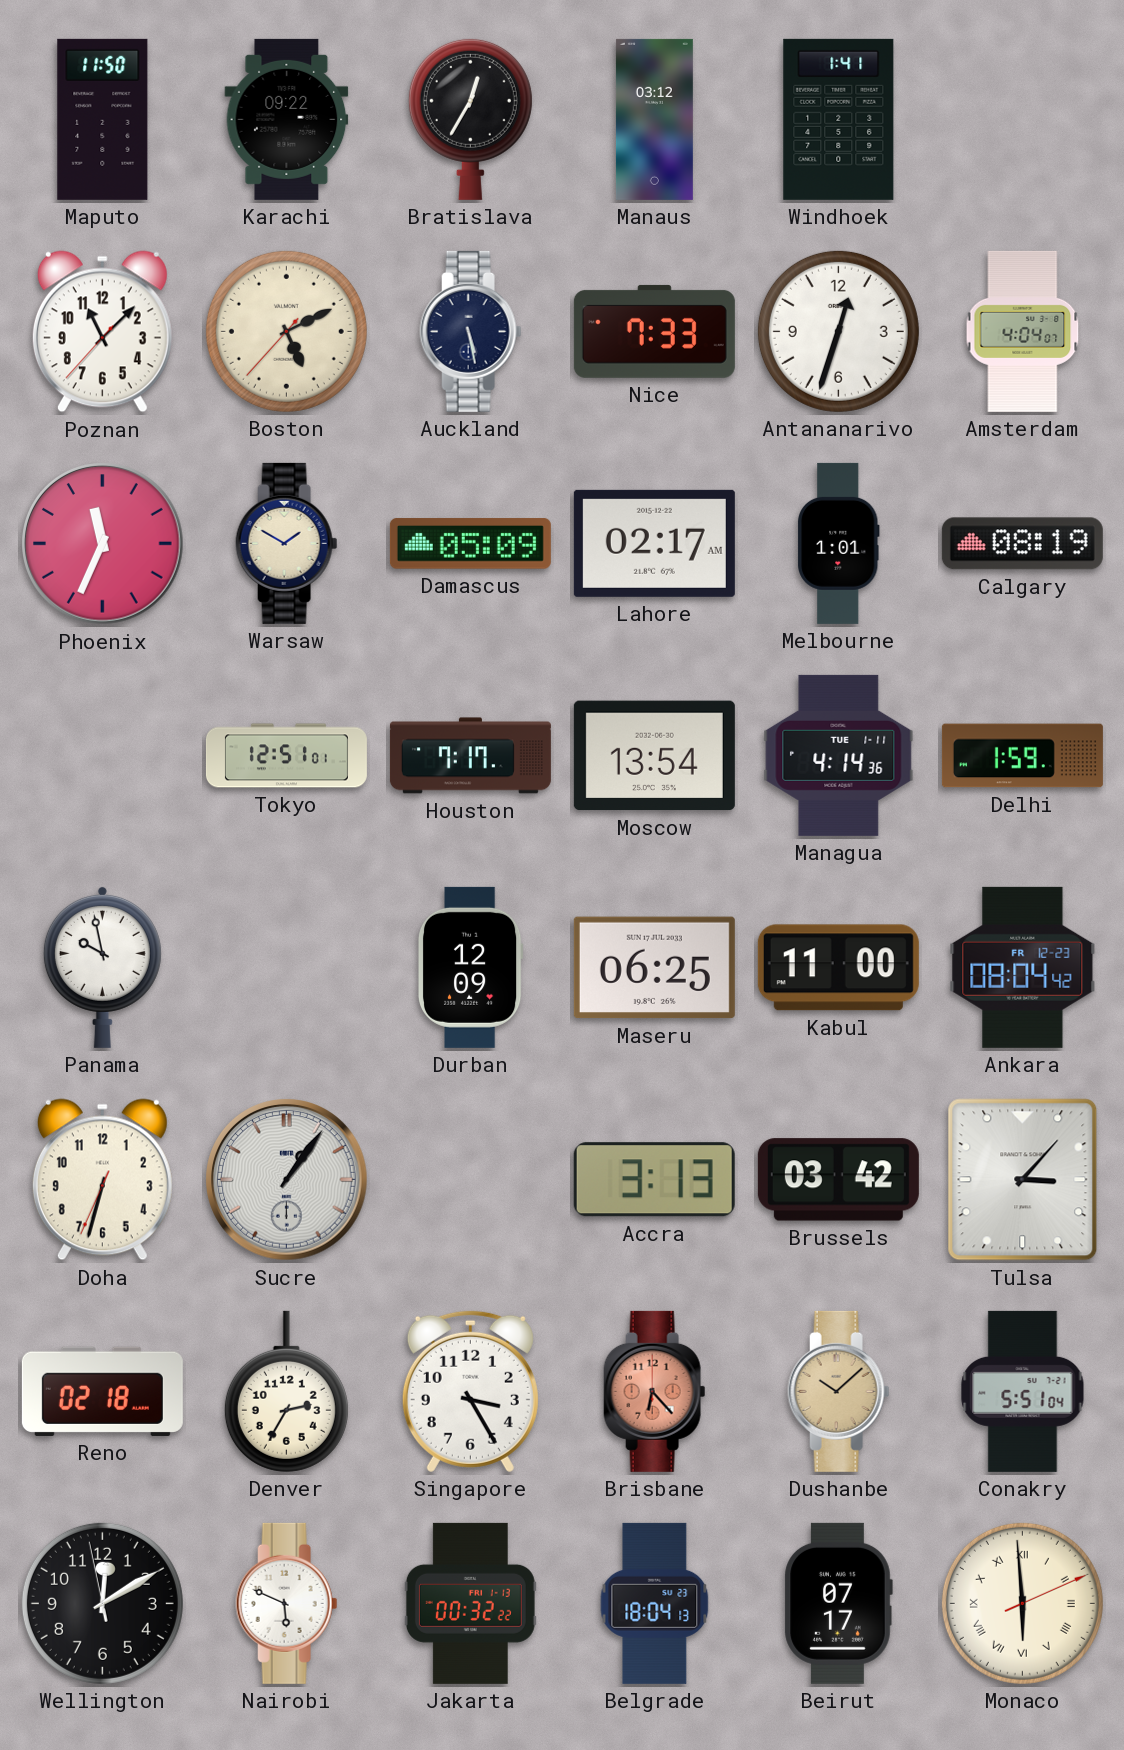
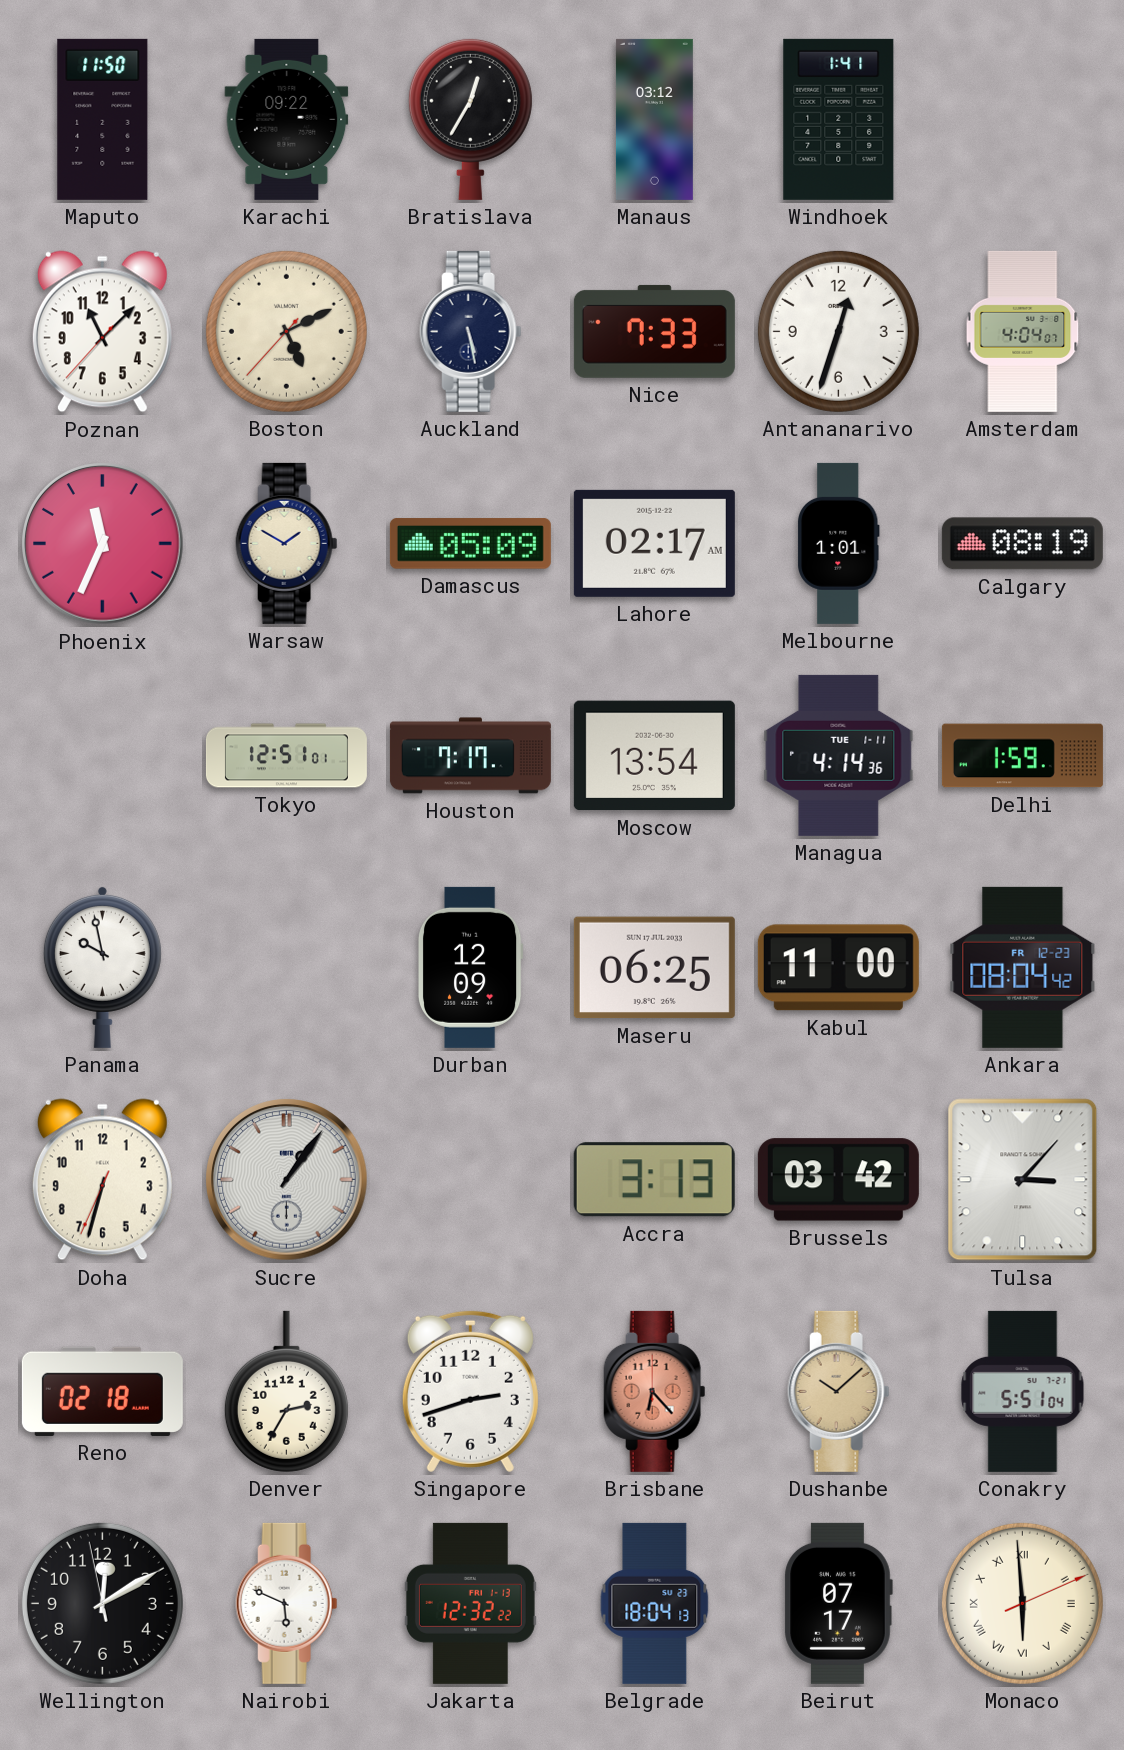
Singapore: 3:25 -> 2:42 (470, 1391)
Jakarta: 00:32 -> 12:32 (470, 1603)
